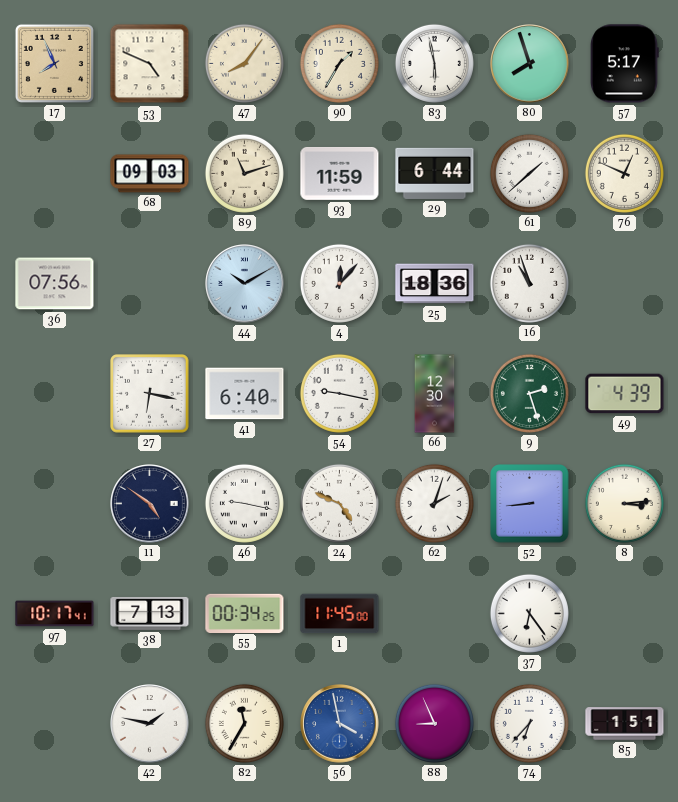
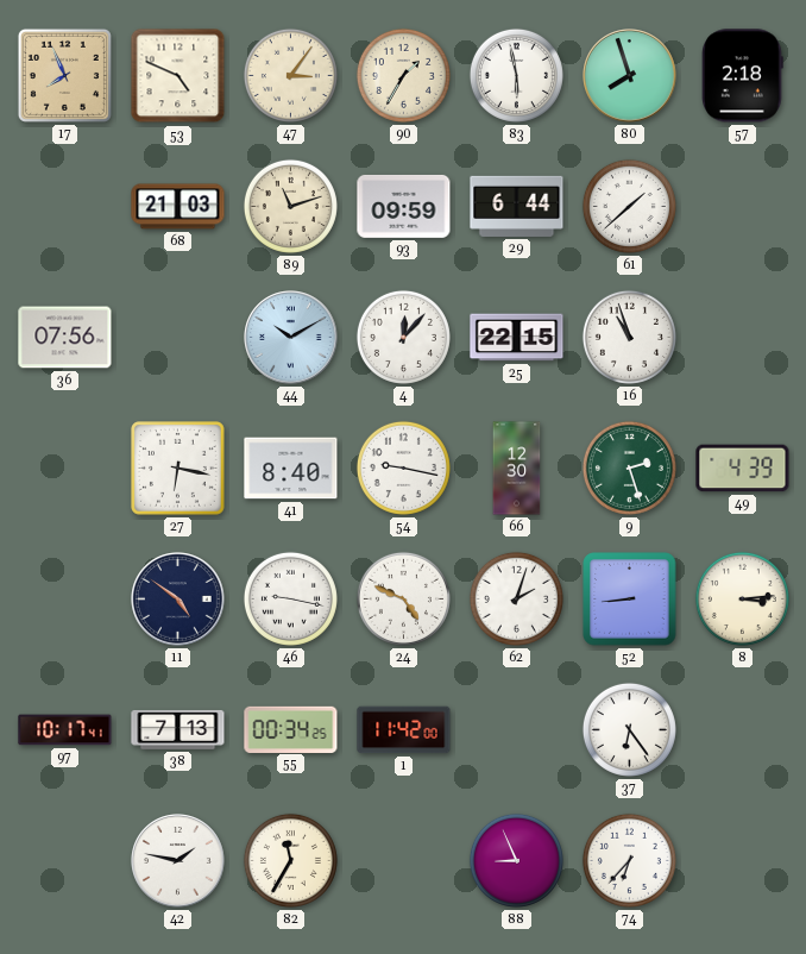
47: 8:06 -> 3:06 (290, 75)
57: 5:17 -> 2:18 (743, 76)
68: 09:03 -> 21:03 (178, 207)
93: 11:59 -> 09:59 (404, 206)
76: 12:49 -> none (624, 173)
25: 18:36 -> 22:15 (517, 338)
41: 6:40 -> 8:40 (291, 469)
1: 11:45 -> 11:42 (404, 730)
56: 3:58 -> none (340, 724)
85: 1:51 -> none (625, 724)
